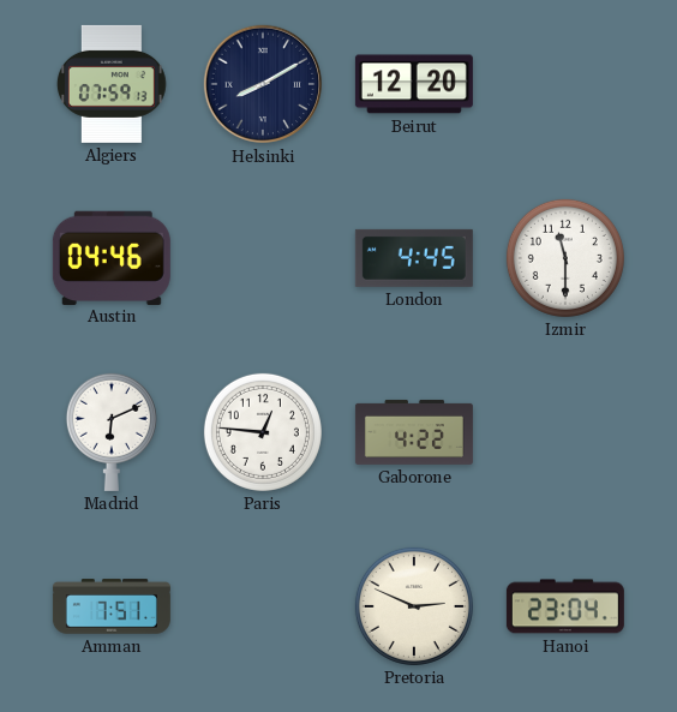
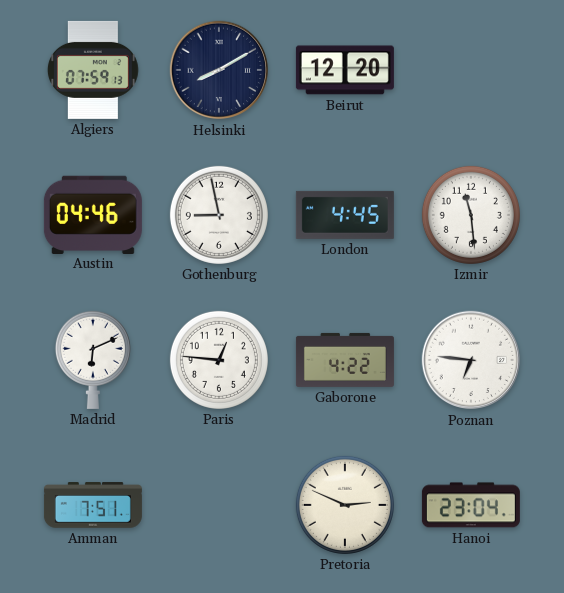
Gothenburg: none -> 8:58 (219, 215)
Izmir: 11:30 -> 11:29 (471, 215)
Poznan: none -> 6:46 (471, 360)
